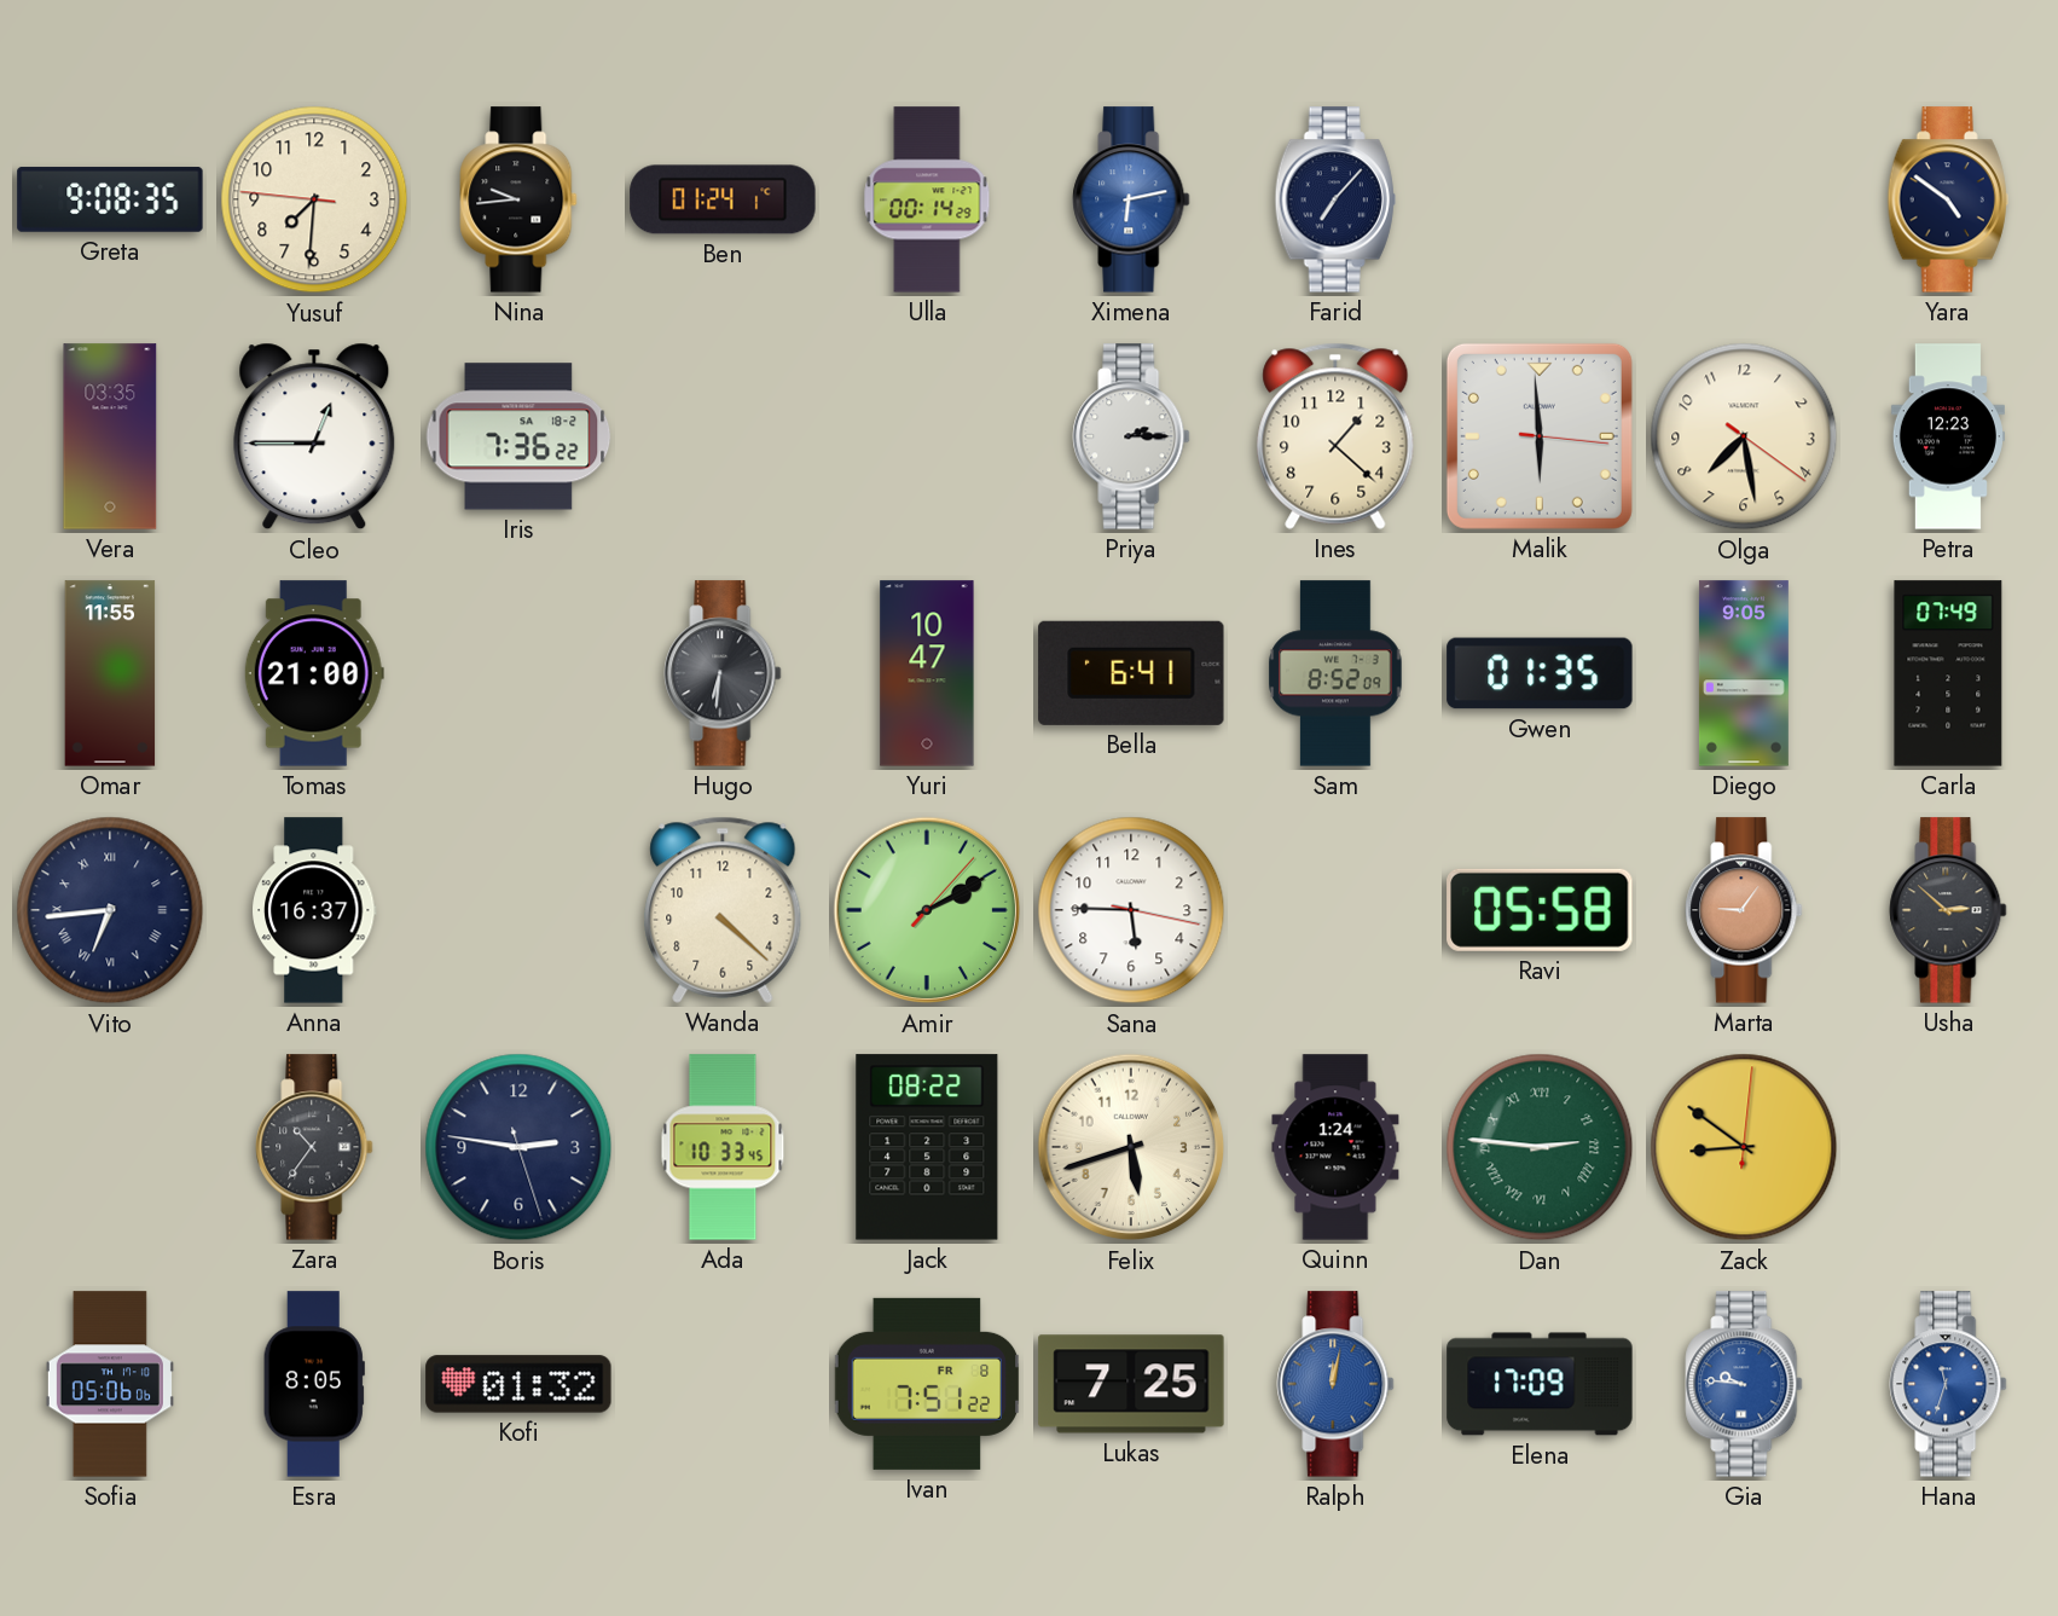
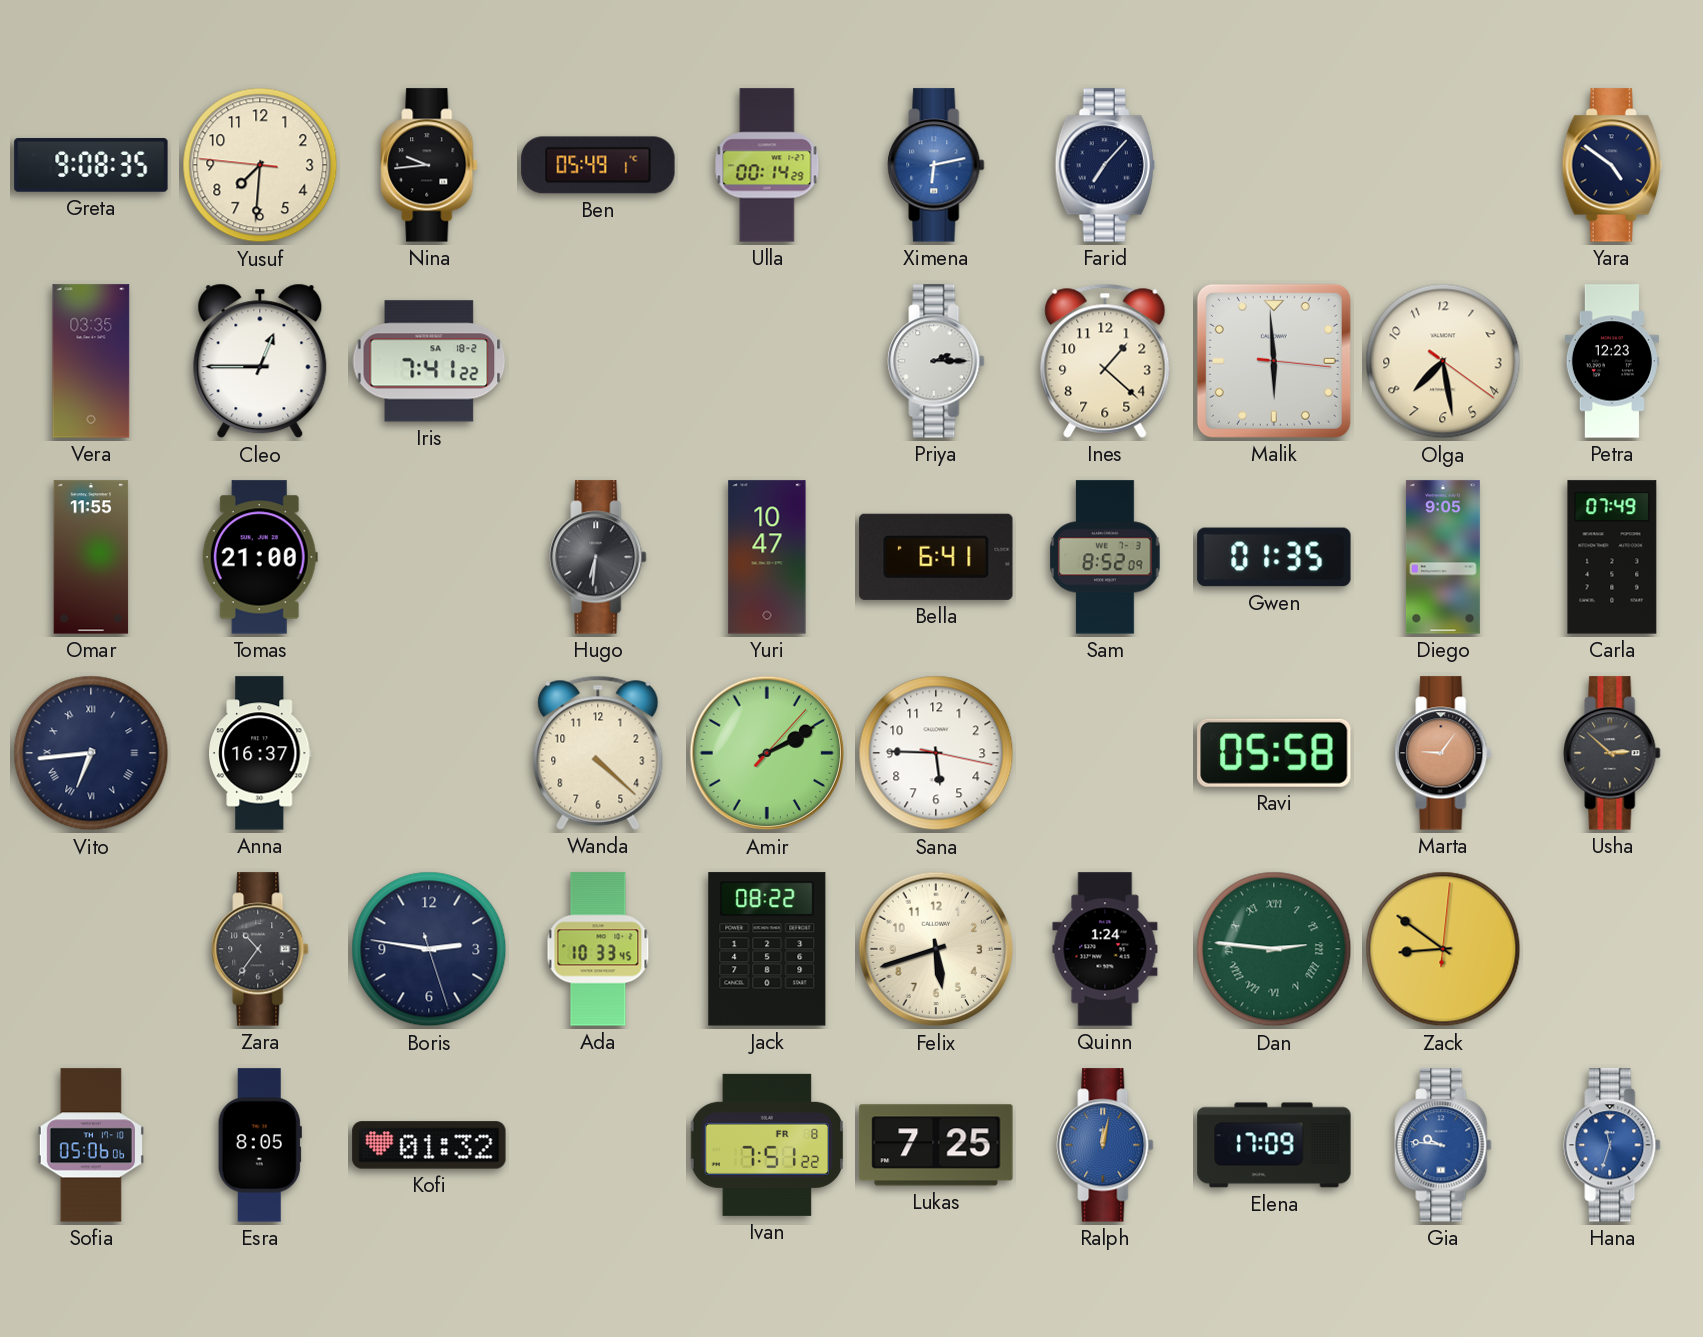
Ben: 01:24 -> 05:49 (598, 165)
Iris: 7:36 -> 7:41 (429, 361)
